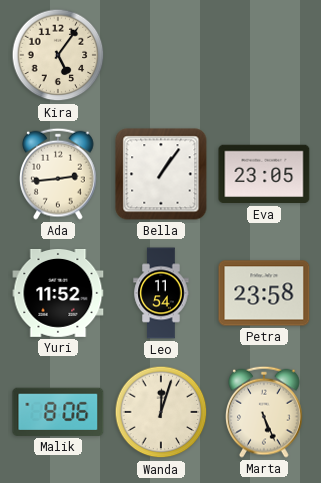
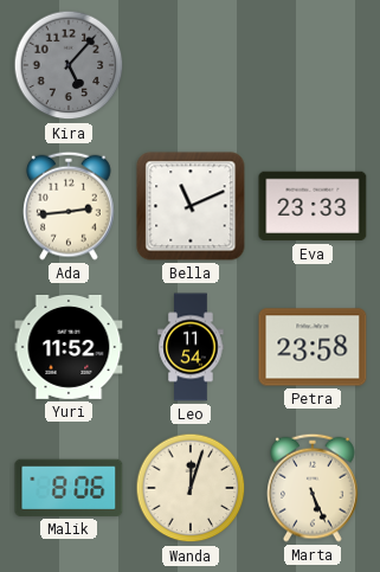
Kira: 5:06 -> 5:07 (69, 65)
Kira dial: cream -> grey (69, 65)
Bella: 1:06 -> 11:11 (191, 206)
Eva: 23:05 -> 23:33 (313, 206)
